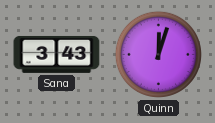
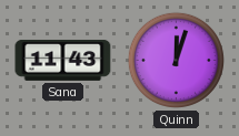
Sana: 3:43 -> 11:43 (63, 60)
